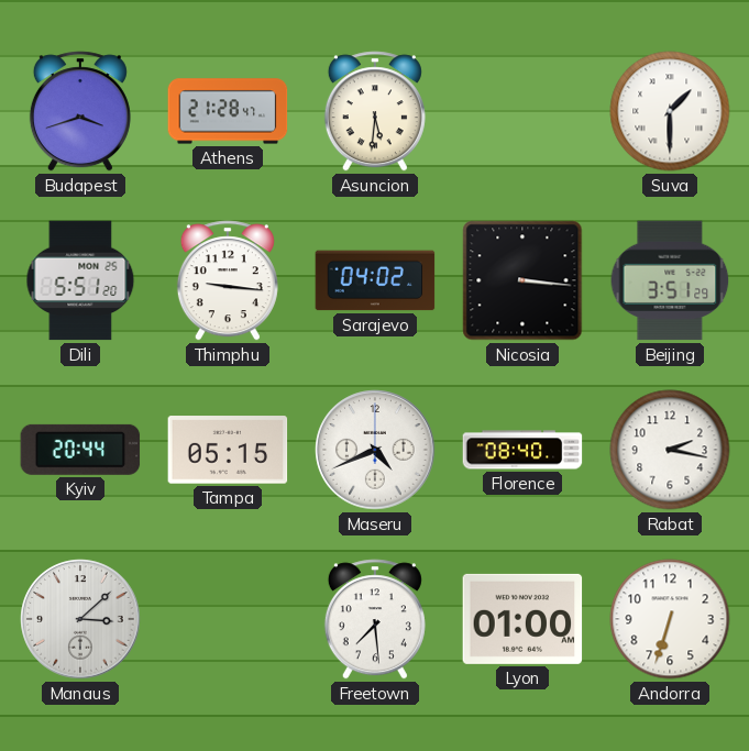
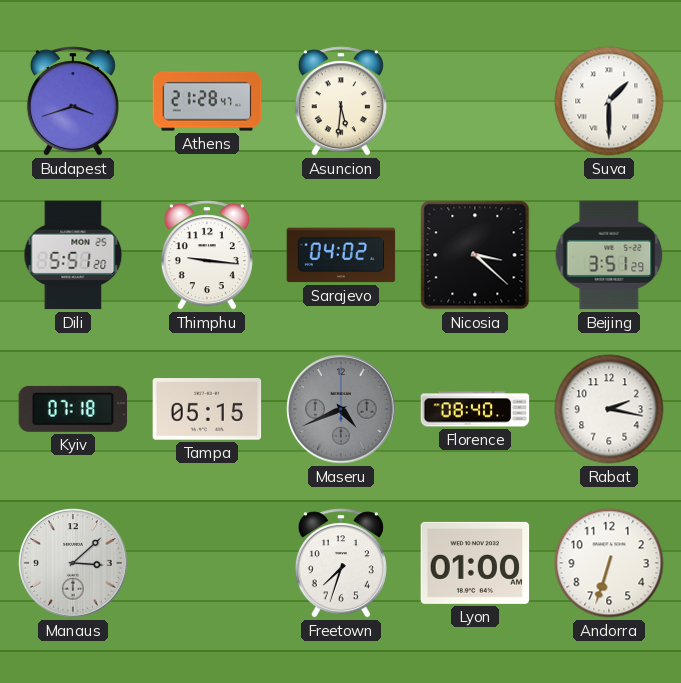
Nicosia: 3:16 -> 3:22 (475, 255)
Kyiv: 20:44 -> 07:18 (73, 409)
Maseru dial: white -> grey (341, 409)
Freetown: 7:29 -> 7:33 (341, 563)
